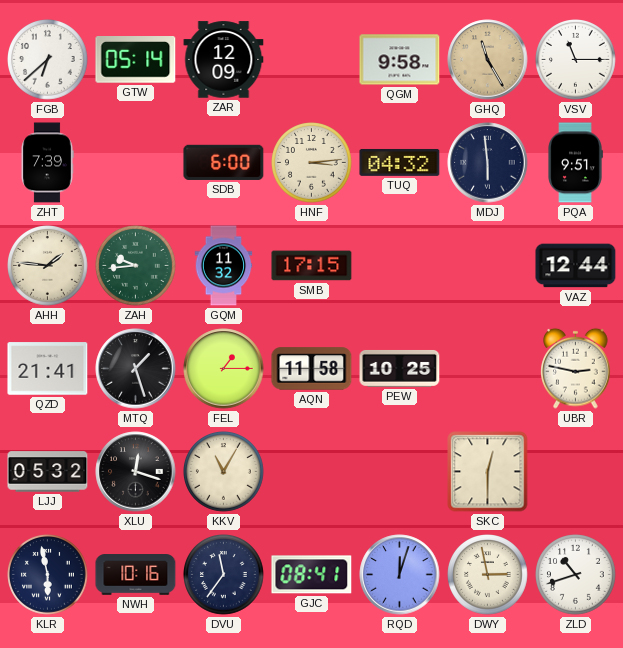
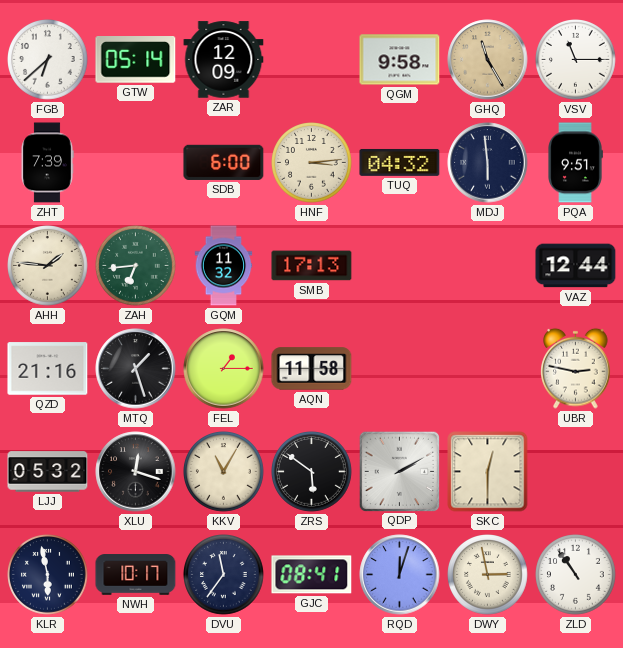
ZAH: 9:44 -> 6:44 (136, 266)
SMB: 17:15 -> 17:13 (312, 266)
QZD: 21:41 -> 21:16 (48, 369)
PEW: 10:25 -> none (400, 368)
ZRS: none -> 5:51 (312, 472)
QDP: none -> 2:10 (399, 471)
NWH: 10:16 -> 10:17 (136, 575)
ZLD: 10:42 -> 10:54 (576, 575)
